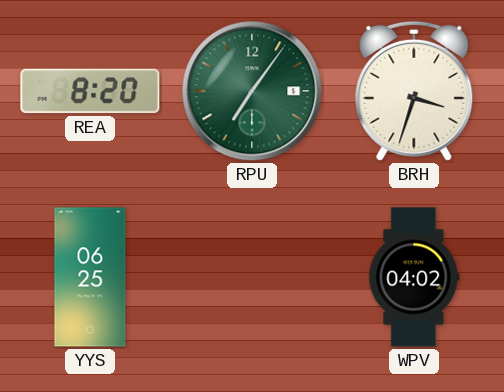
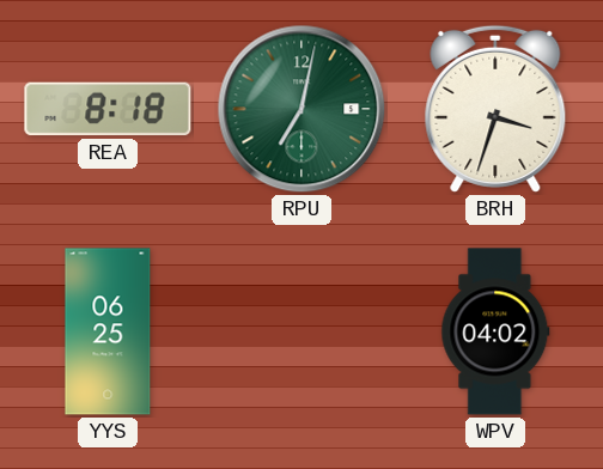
REA: 8:20 -> 8:18 (108, 109)
RPU: 7:06 -> 7:02 (301, 109)
